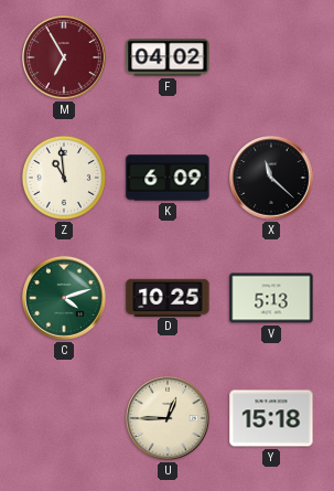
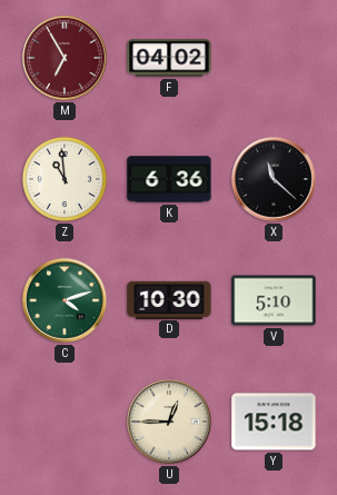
K: 6:09 -> 6:36 (169, 179)
D: 10:25 -> 10:30 (169, 299)
V: 5:13 -> 5:10 (274, 300)
